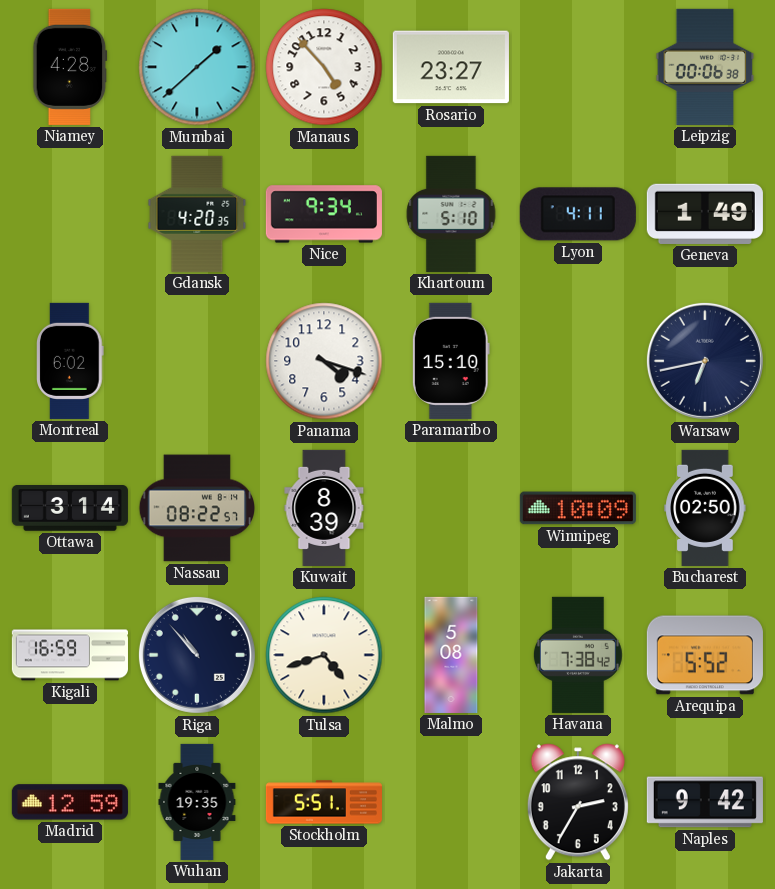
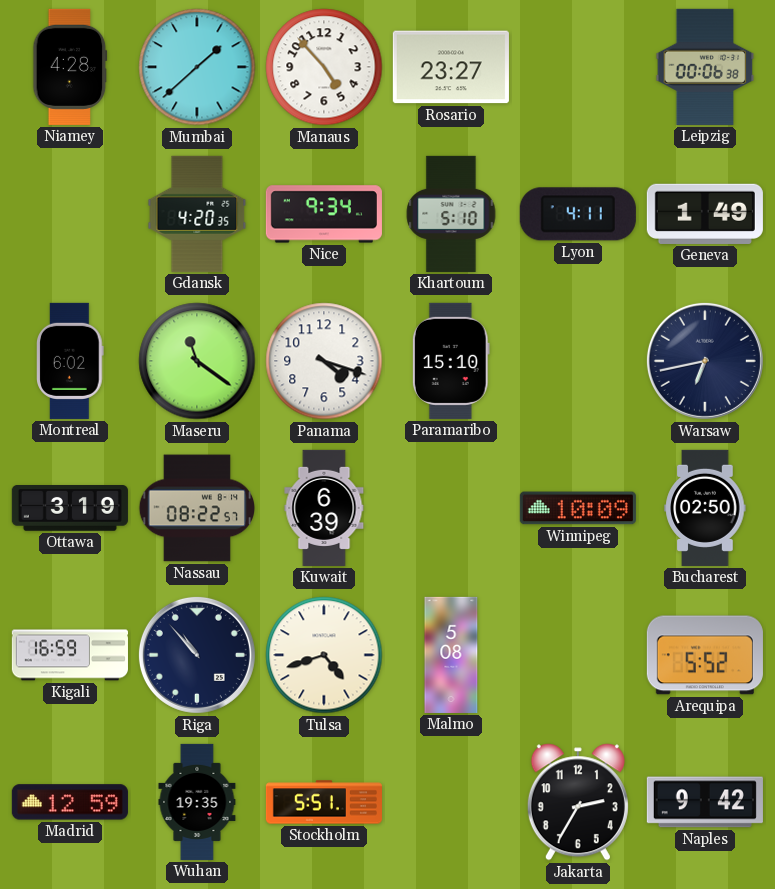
Maseru: none -> 11:21 (197, 361)
Ottawa: 3:14 -> 3:19 (70, 508)
Kuwait: 8:39 -> 6:39 (324, 508)
Havana: 7:38 -> none (578, 655)
